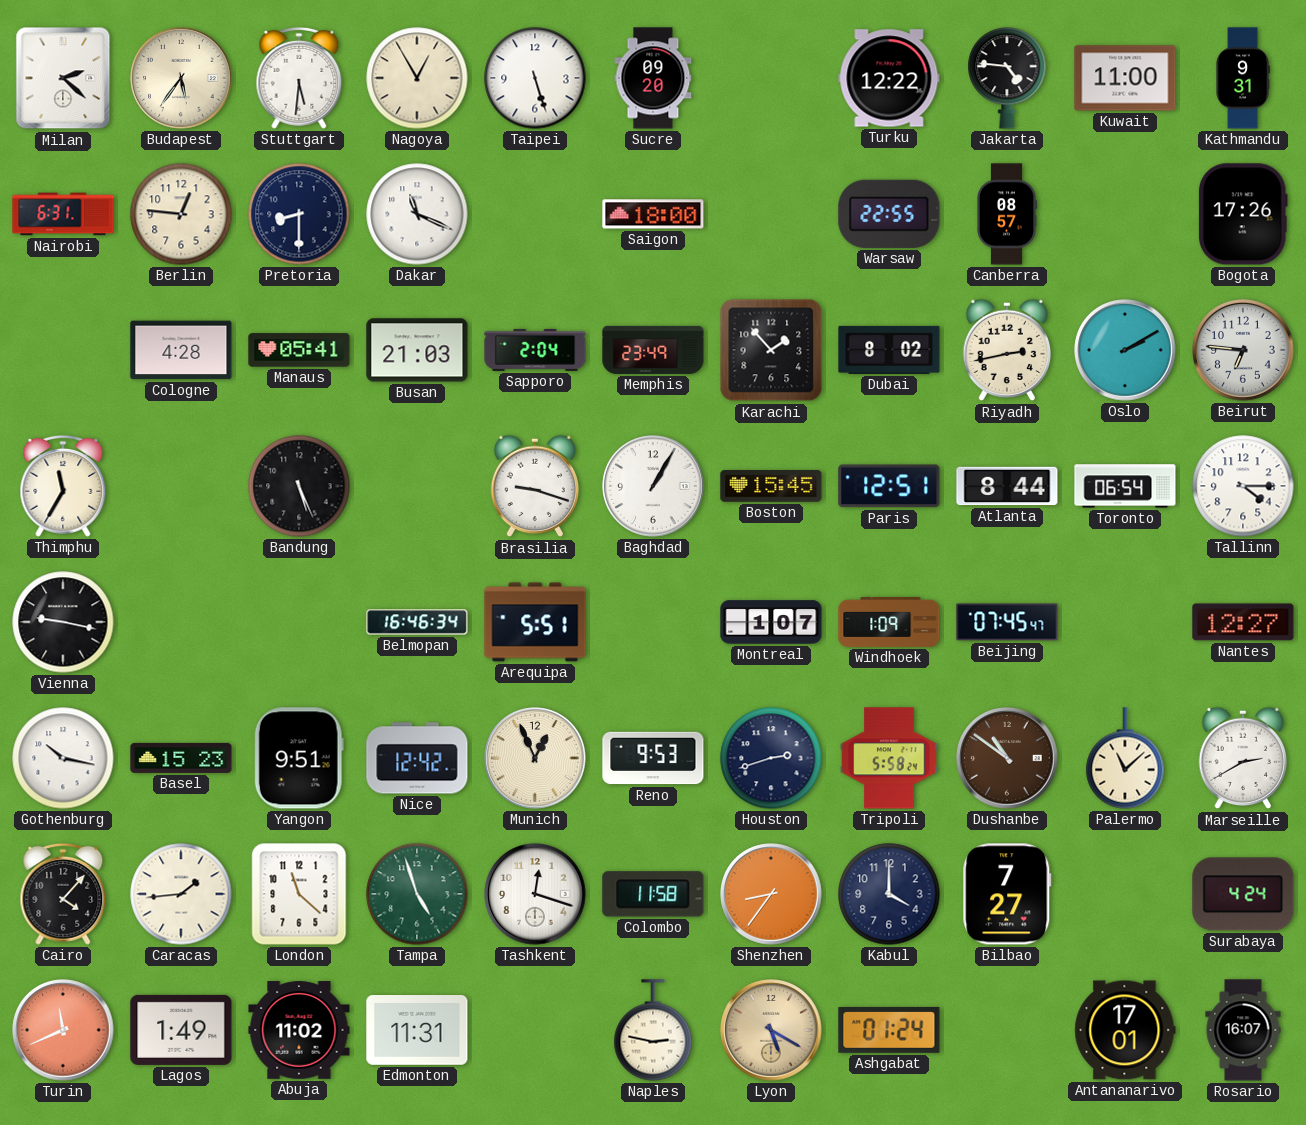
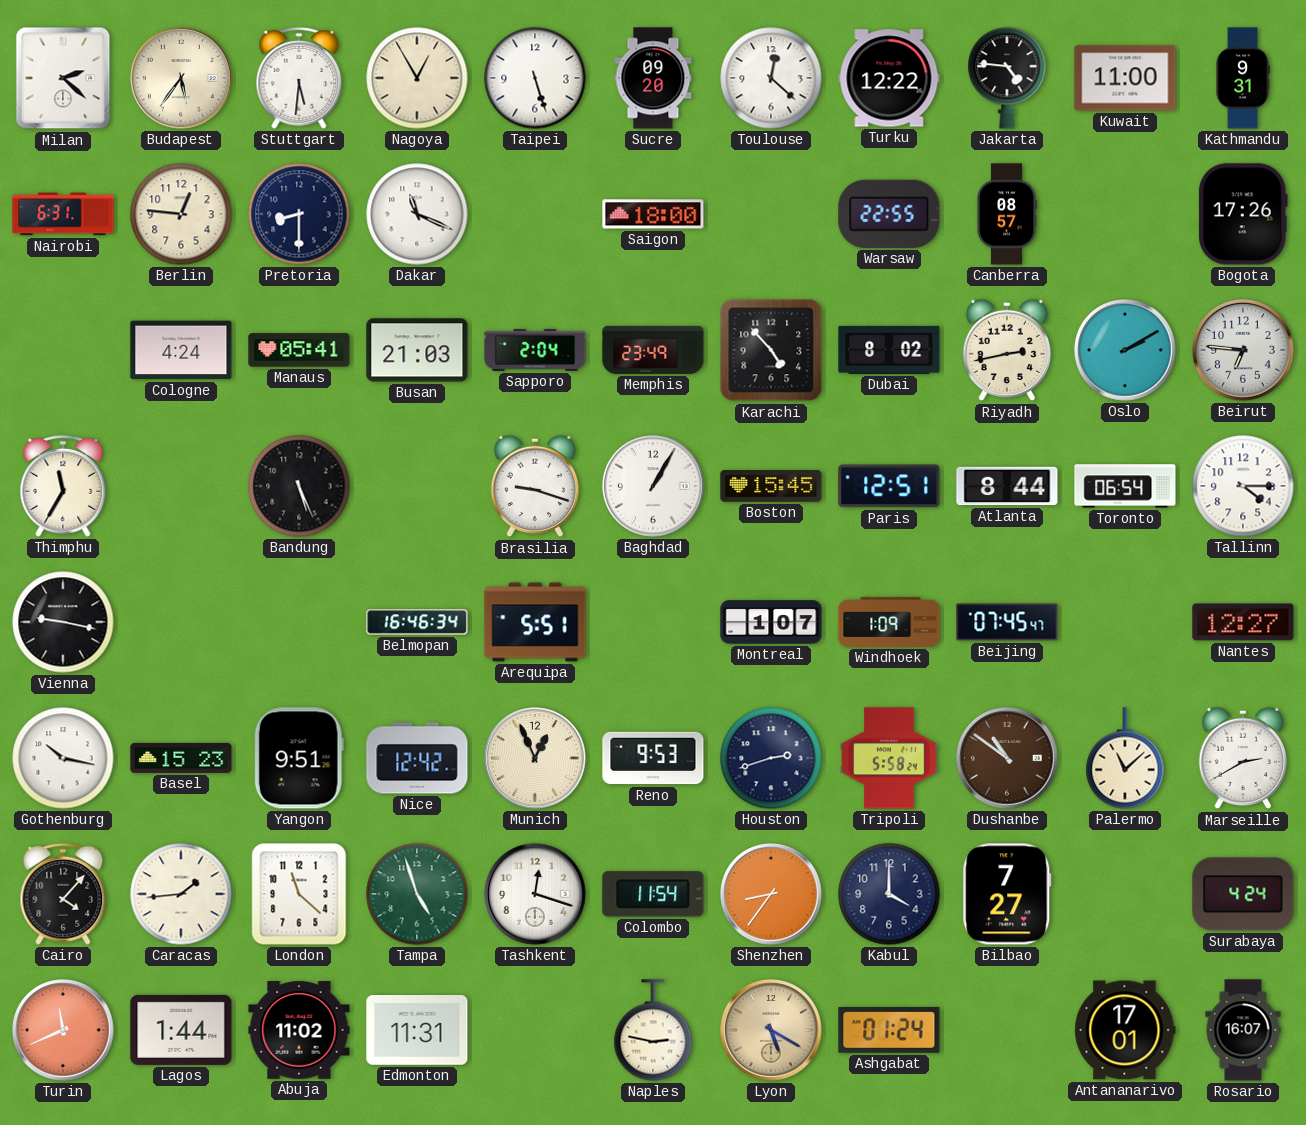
Toulouse: none -> 12:22 (771, 78)
Cologne: 4:28 -> 4:24 (181, 350)
Karachi: 1:53 -> 4:53 (771, 350)
Colombo: 11:58 -> 11:54 (653, 894)
Lagos: 1:49 -> 1:44 (181, 1030)
